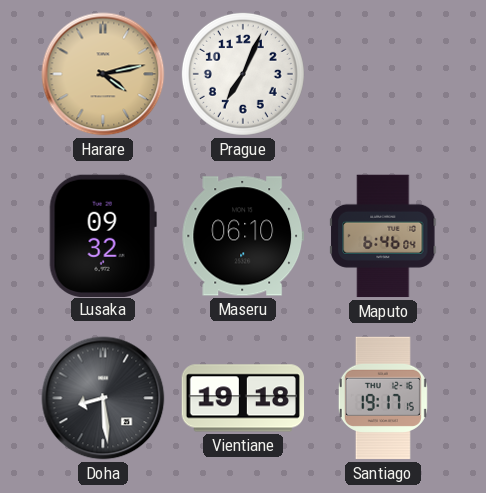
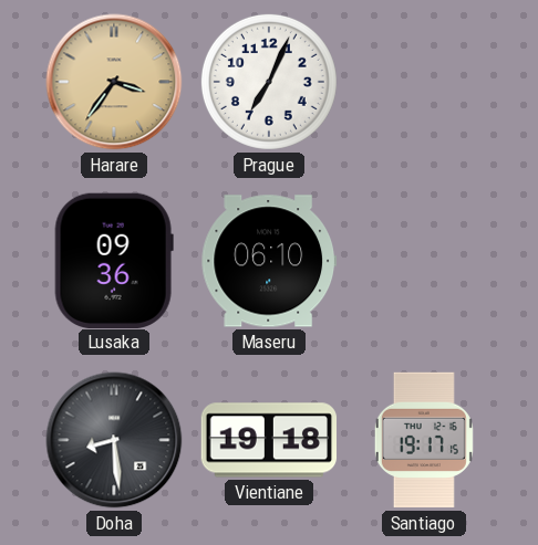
Harare: 4:13 -> 3:36 (114, 82)
Lusaka: 09:32 -> 09:36 (114, 260)
Maputo: 6:46 -> none (384, 236)
